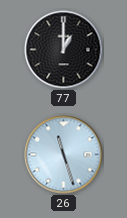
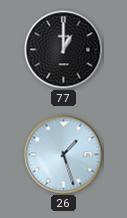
26: 11:27 -> 1:27 (64, 155)
